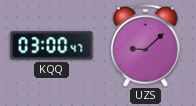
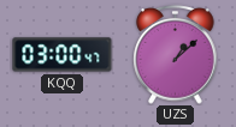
UZS: 9:08 -> 1:08 (176, 55)
